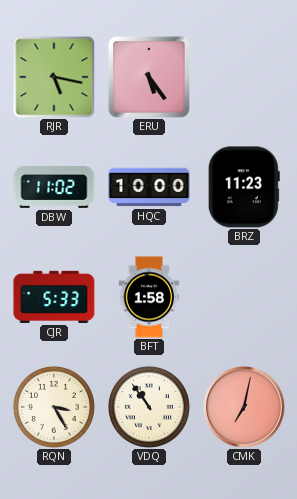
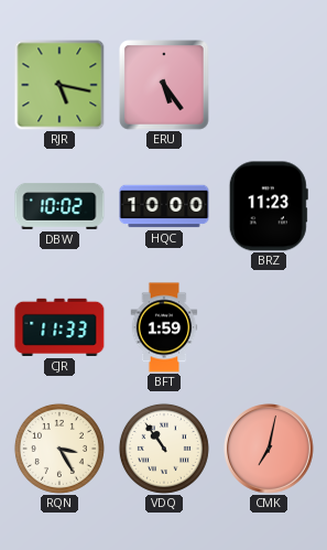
DBW: 11:02 -> 10:02 (59, 206)
CJR: 5:33 -> 11:33 (59, 327)
BFT: 1:58 -> 1:59 (164, 327)
